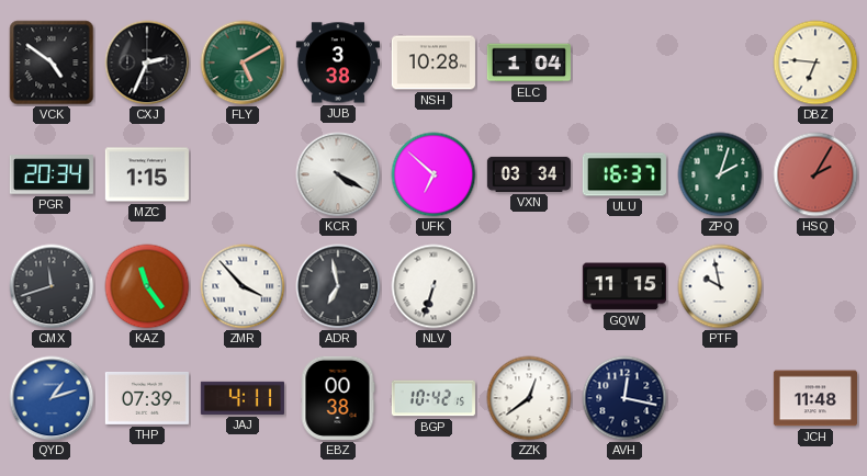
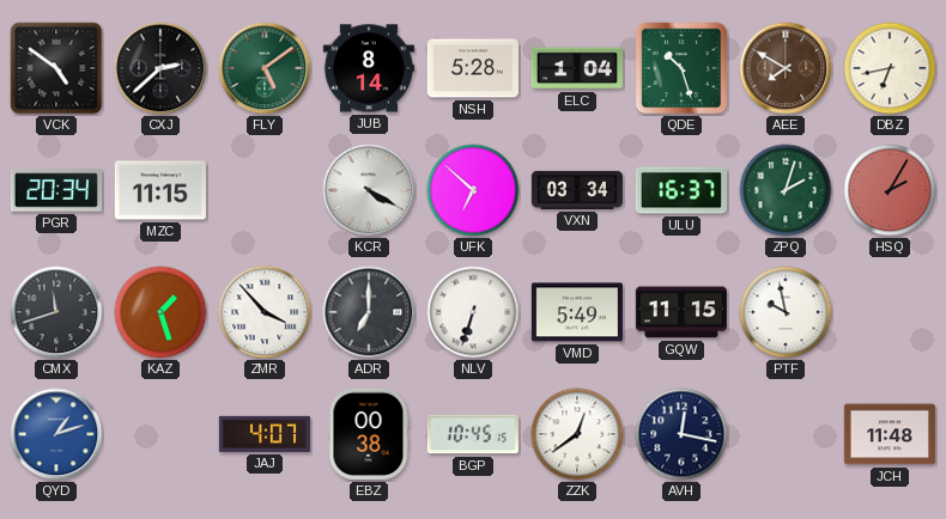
CXJ: 2:34 -> 2:38 (160, 68)
FLY: 5:10 -> 5:09 (265, 68)
JUB: 3:38 -> 8:14 (369, 68)
NSH: 10:28 -> 5:28 (473, 68)
QDE: none -> 10:27 (681, 68)
AEE: none -> 7:50 (786, 68)
DBZ: 6:46 -> 6:43 (890, 68)
MZC: 1:15 -> 11:15 (160, 190)
KAZ: 11:24 -> 1:27 (160, 312)
ADR: 6:58 -> 7:00 (369, 312)
VMD: none -> 5:49 (577, 312)
THP: 07:39 -> none (147, 398)
JAJ: 4:11 -> 4:07 (265, 434)
BGP: 10:42 -> 10:45 (473, 434)
